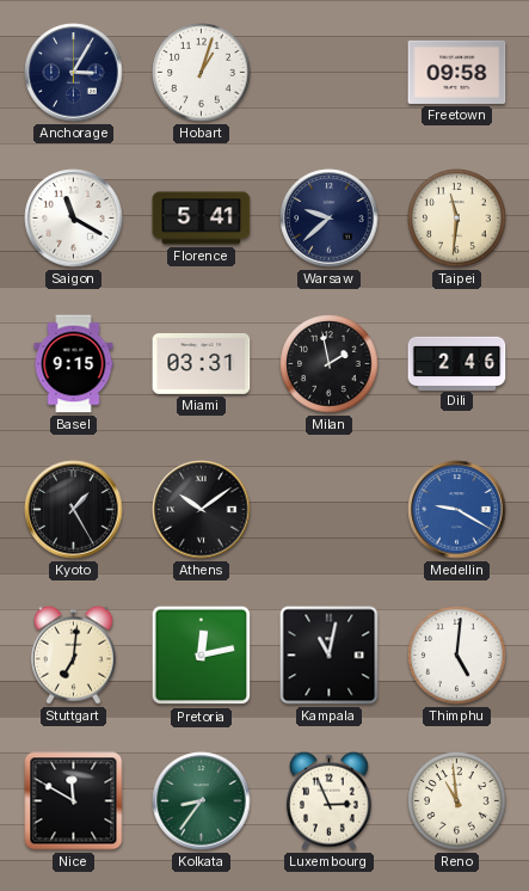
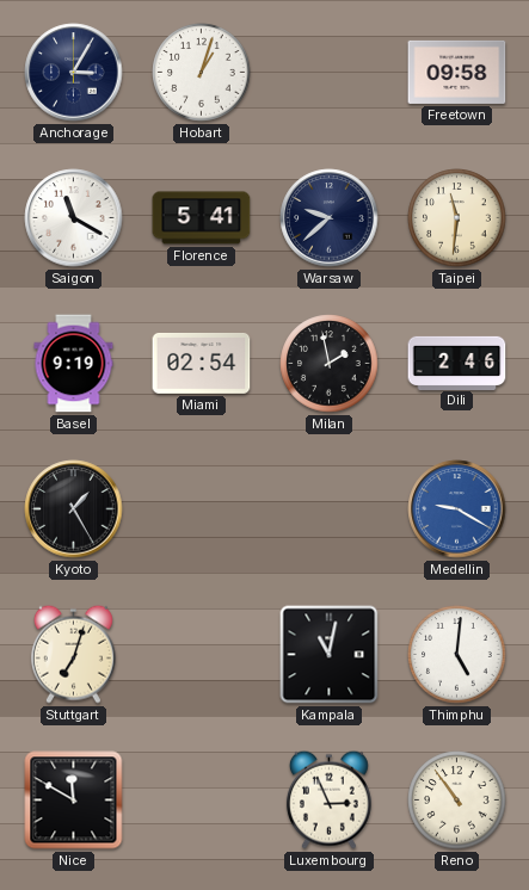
Basel: 9:15 -> 9:19 (74, 364)
Miami: 03:31 -> 02:54 (202, 363)
Athens: 10:09 -> none (202, 510)
Stuttgart: 7:01 -> 7:03 (73, 654)
Pretoria: 12:13 -> none (202, 656)
Kolkata: 8:36 -> none (202, 801)
Reno: 10:59 -> 10:54 (457, 801)
